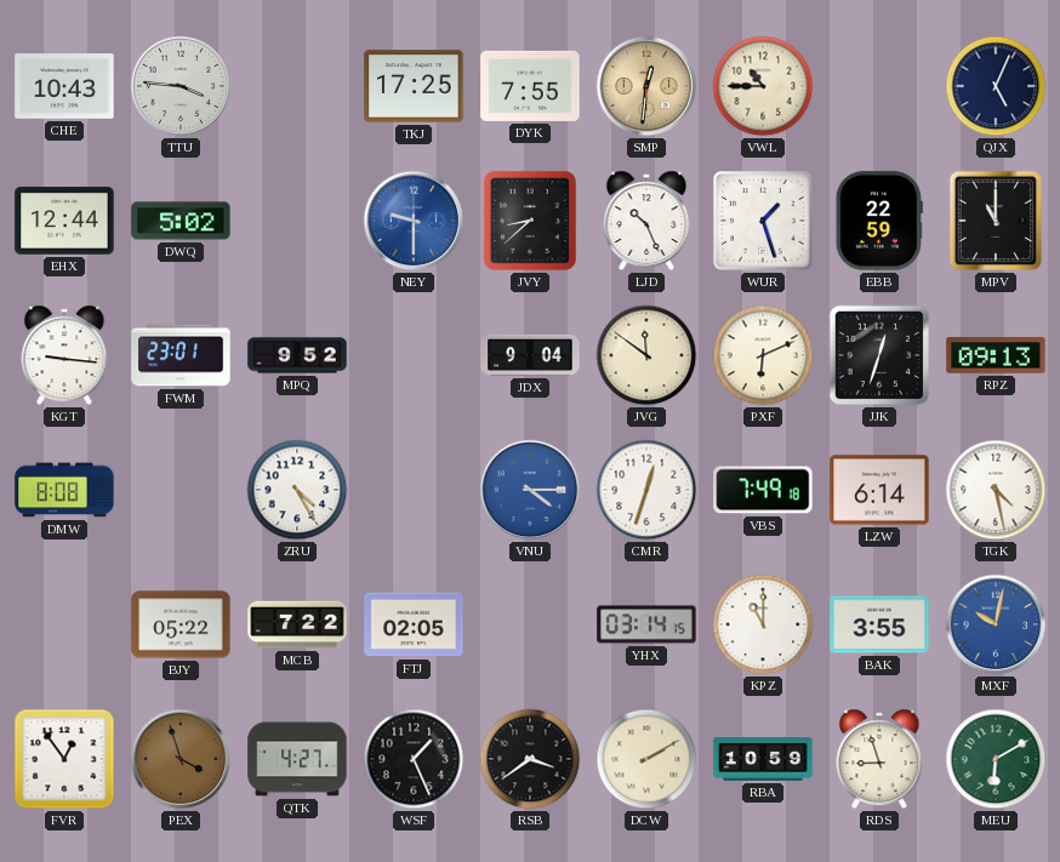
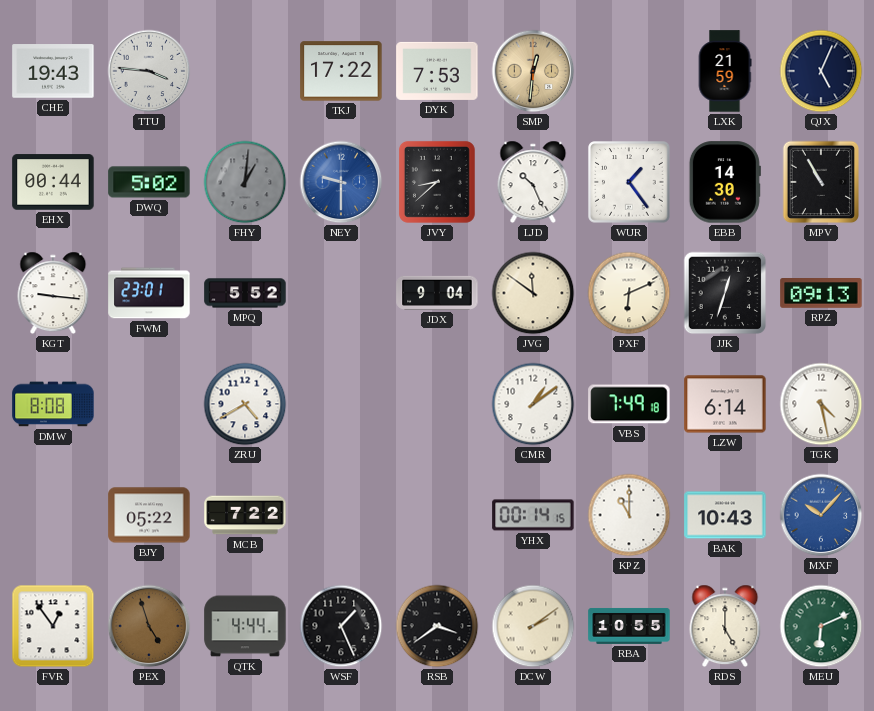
CHE: 10:43 -> 19:43 (53, 71)
TKJ: 17:25 -> 17:22 (341, 71)
DYK: 7:55 -> 7:53 (437, 71)
VWL: 10:45 -> none (763, 86)
LXK: none -> 21:59 (725, 71)
EHX: 12:44 -> 00:44 (53, 182)
FHY: none -> 1:01 (245, 182)
WUR: 1:27 -> 1:24 (629, 182)
EBB: 22:59 -> 14:30 (725, 182)
MPV: 11:00 -> 10:55 (821, 182)
MPQ: 9:52 -> 5:52 (245, 293)
ZRU: 4:25 -> 4:40 (245, 404)
VNU: 4:15 -> none (530, 490)
CMR: 12:33 -> 1:09 (533, 404)
FTJ: 02:05 -> none (414, 624)
YHX: 03:14 -> 00:14 (533, 515)
BAK: 3:55 -> 10:43 (725, 515)
MXF: 10:02 -> 10:07 (821, 515)
PEX: 3:57 -> 4:57 (149, 626)
QTK: 4:27 -> 4:44 (245, 626)
DCW: 2:10 -> 2:09 (533, 626)
RBA: 10:59 -> 10:55 (629, 626)
RDS: 8:57 -> 5:00 (725, 626)
MEU: 6:10 -> 6:11 (821, 626)
